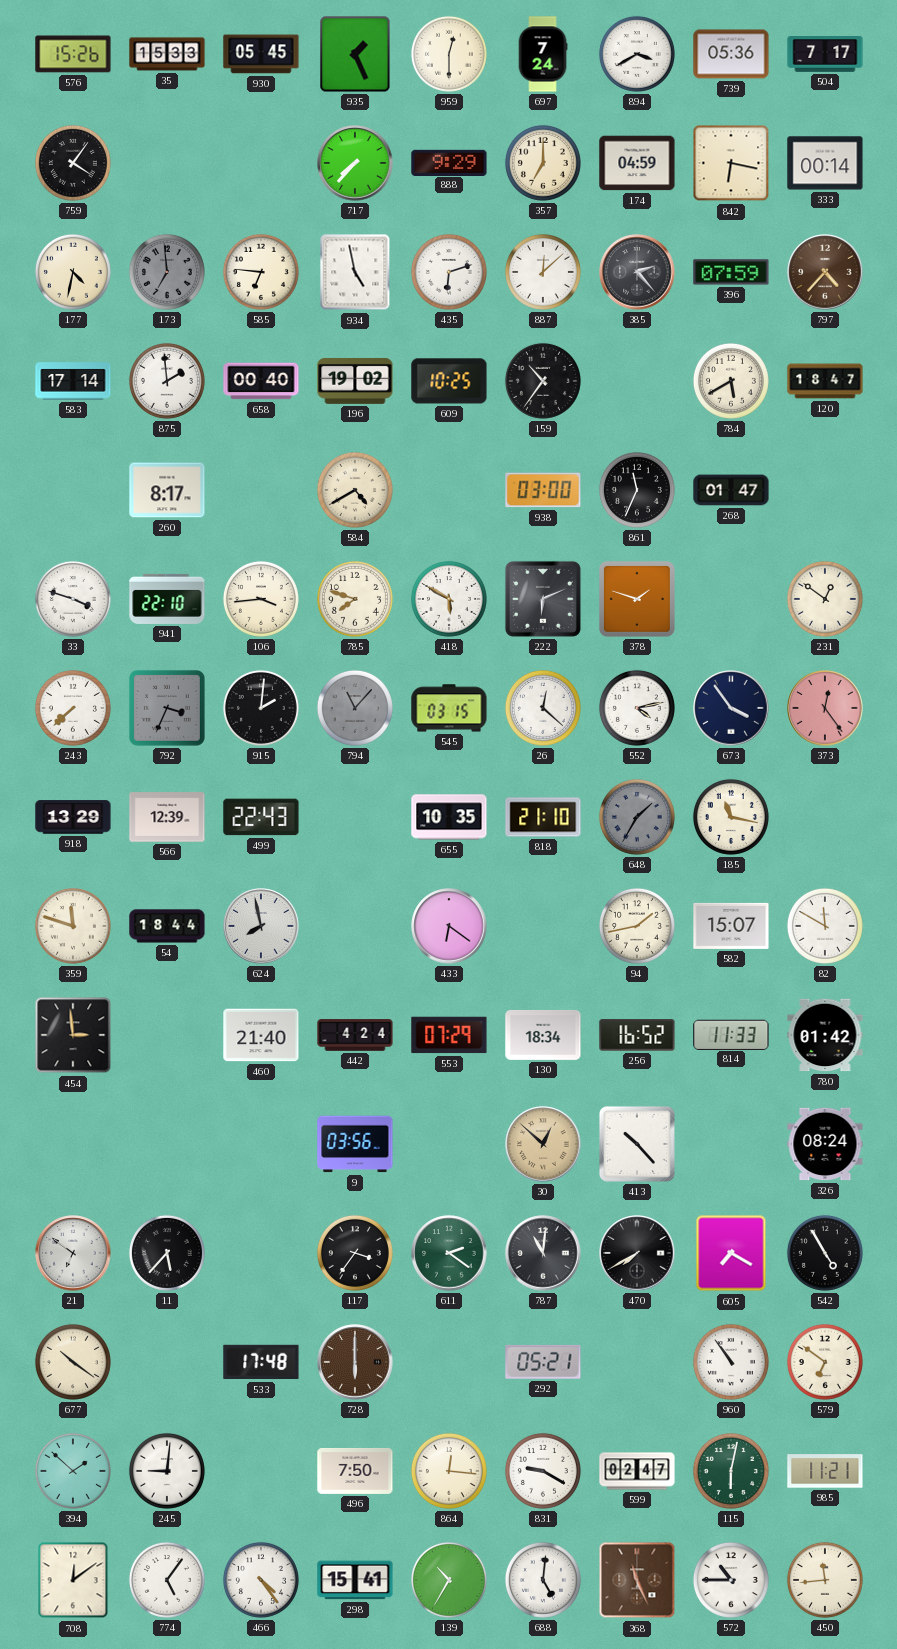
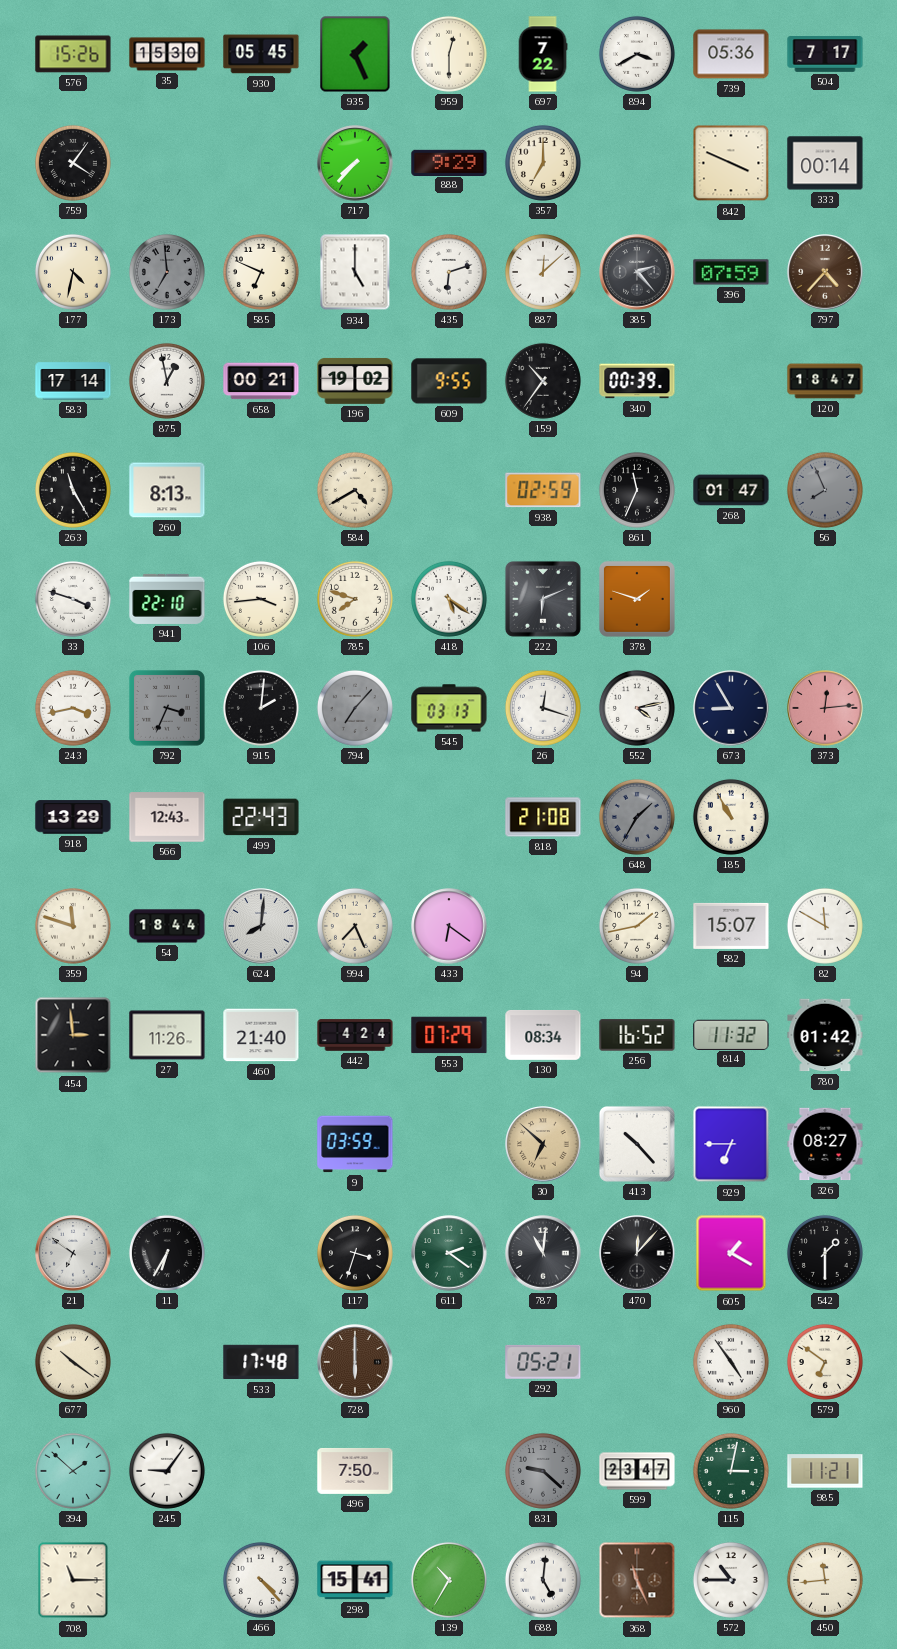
35: 15:33 -> 15:30 (167, 54)
697: 7:24 -> 7:22 (543, 54)
174: 04:59 -> none (637, 163)
842: 6:17 -> 3:49 (731, 163)
585: 6:46 -> 6:49 (261, 272)
934: 4:58 -> 5:00 (355, 272)
875: 1:59 -> 12:58 (167, 381)
658: 00:40 -> 00:21 (261, 381)
609: 10:25 -> 9:55 (449, 381)
340: none -> 00:39 (637, 381)
784: 5:40 -> none (731, 381)
263: none -> 11:25 (73, 490)
260: 8:17 -> 8:13 (167, 490)
938: 03:00 -> 02:59 (543, 490)
56: none -> 7:56 (825, 490)
418: 5:50 -> 5:21 (449, 599)
231: 12:51 -> none (825, 599)
243: 7:38 -> 3:43 (73, 708)
794: 11:07 -> 7:07 (355, 708)
545: 03:15 -> 03:13 (449, 708)
26: 12:22 -> 12:18 (543, 708)
673: 3:54 -> 8:55 (731, 708)
373: 12:24 -> 12:14 (825, 708)
566: 12:39 -> 12:43 (167, 817)
655: 10:35 -> none (449, 817)
818: 21:10 -> 21:08 (543, 817)
185: 11:17 -> 10:55 (731, 817)
624: 7:58 -> 8:01 (261, 926)
994: none -> 7:26 (355, 926)
27: none -> 11:26 (167, 1035)
130: 18:34 -> 08:34 (543, 1035)
814: 11:33 -> 11:32 (731, 1034)
9: 03:56 -> 03:59 (355, 1144)
30: 12:52 -> 6:52 (543, 1144)
929: none -> 6:45 (731, 1144)
326: 08:24 -> 08:27 (825, 1144)
11: 5:37 -> 6:35 (167, 1253)
117: 3:36 -> 3:33 (355, 1253)
470: 7:40 -> 12:07 (637, 1253)
605: 7:20 -> 1:20 (731, 1253)
542: 4:55 -> 1:30 (825, 1253)
960: 10:54 -> 4:54 (731, 1362)
245: 9:01 -> 9:06 (167, 1471)
864: 12:16 -> none (449, 1471)
831: 9:20 -> 9:22 (543, 1471)
831 dial: white -> grey (543, 1471)
599: 02:47 -> 23:47 (637, 1471)
115: 6:02 -> 3:02 (731, 1471)
708: 12:09 -> 11:15 (73, 1580)
774: 5:06 -> none (167, 1580)
466: 4:24 -> 4:23 (261, 1580)
